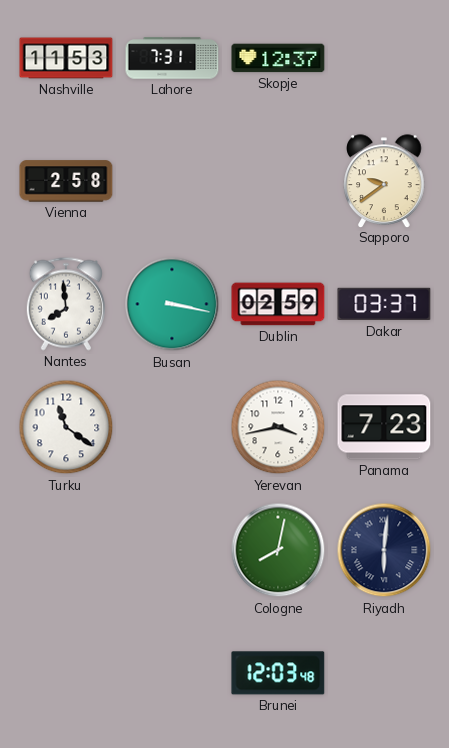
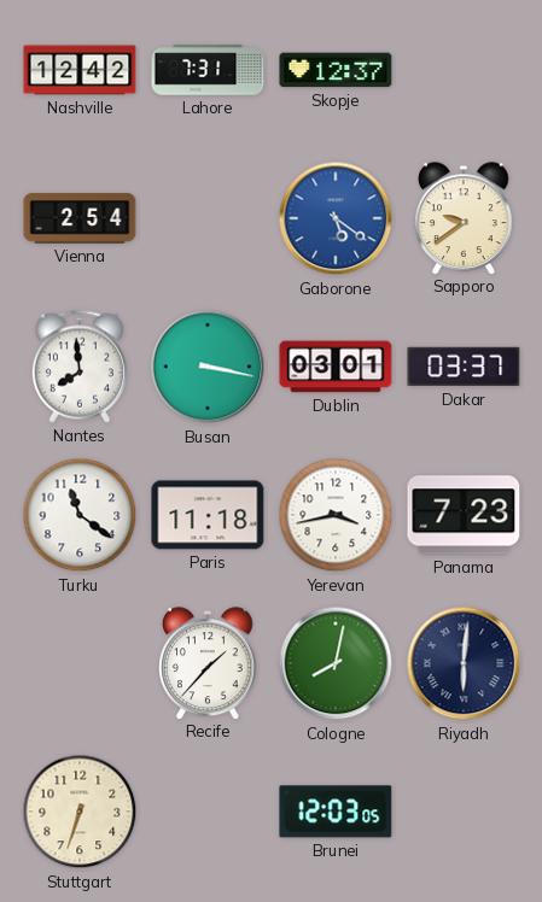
Nashville: 11:53 -> 12:42 (80, 70)
Vienna: 2:58 -> 2:54 (80, 218)
Gaborone: none -> 5:21 (336, 218)
Dublin: 02:59 -> 03:01 (336, 367)
Paris: none -> 11:18 (208, 515)
Recife: none -> 1:37 (208, 663)
Stuttgart: none -> 6:33 (80, 812)
Brunei: 12:03:48 -> 12:03:05 (336, 812)
